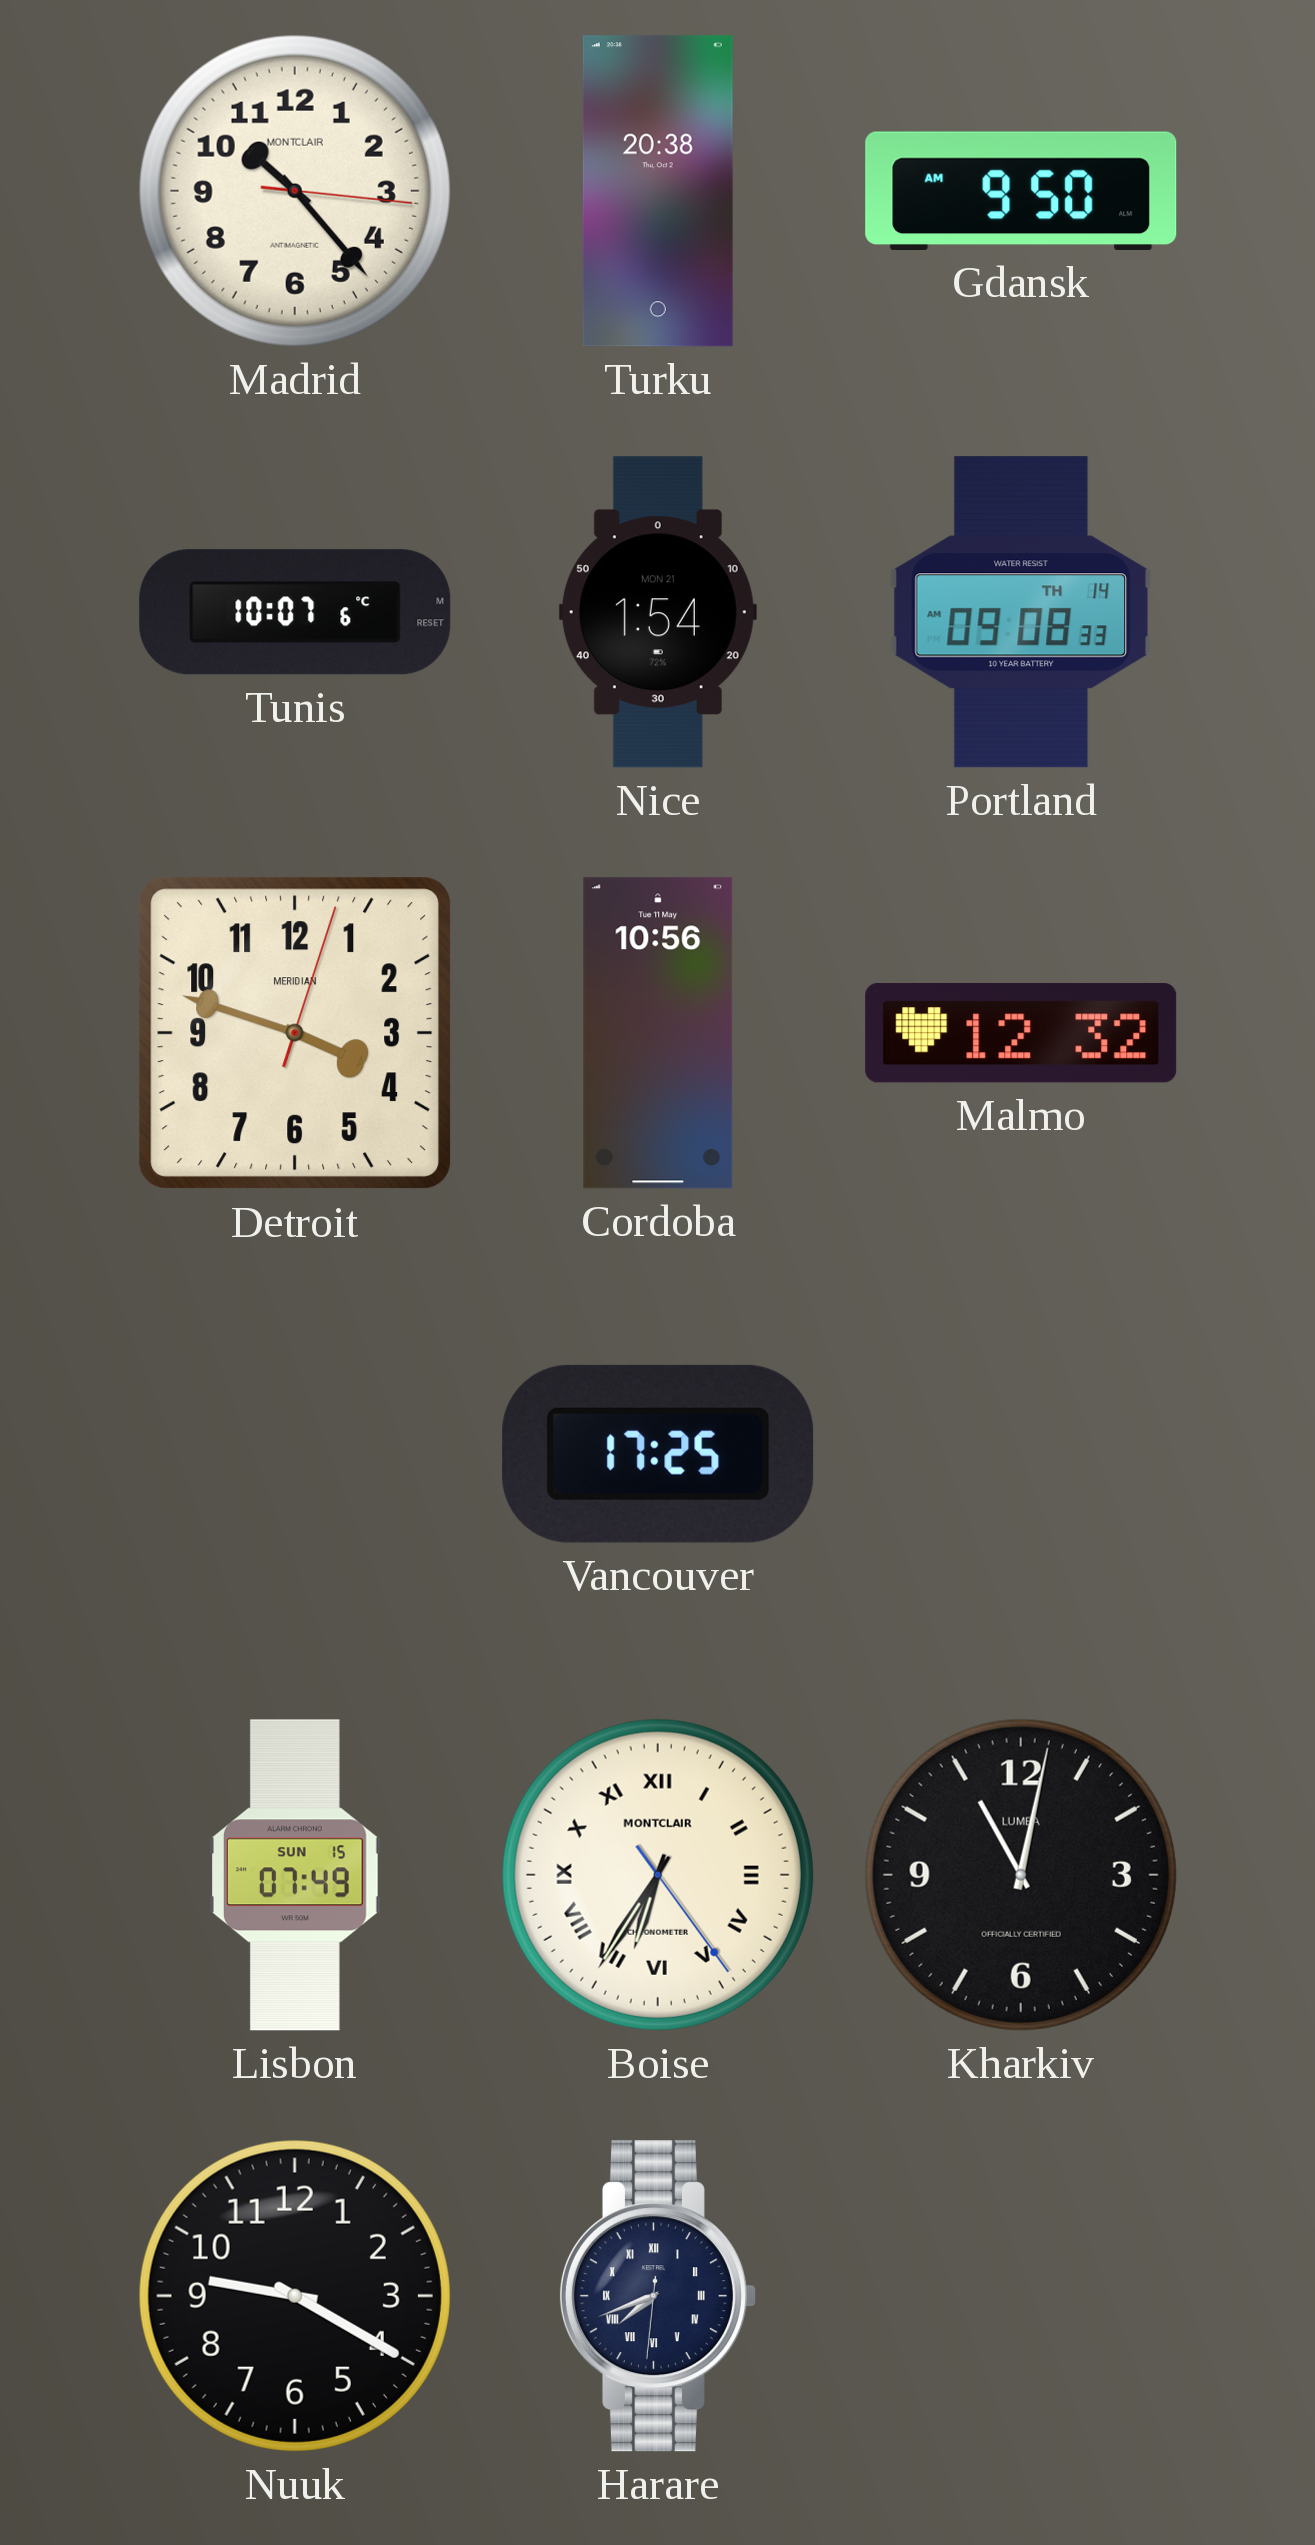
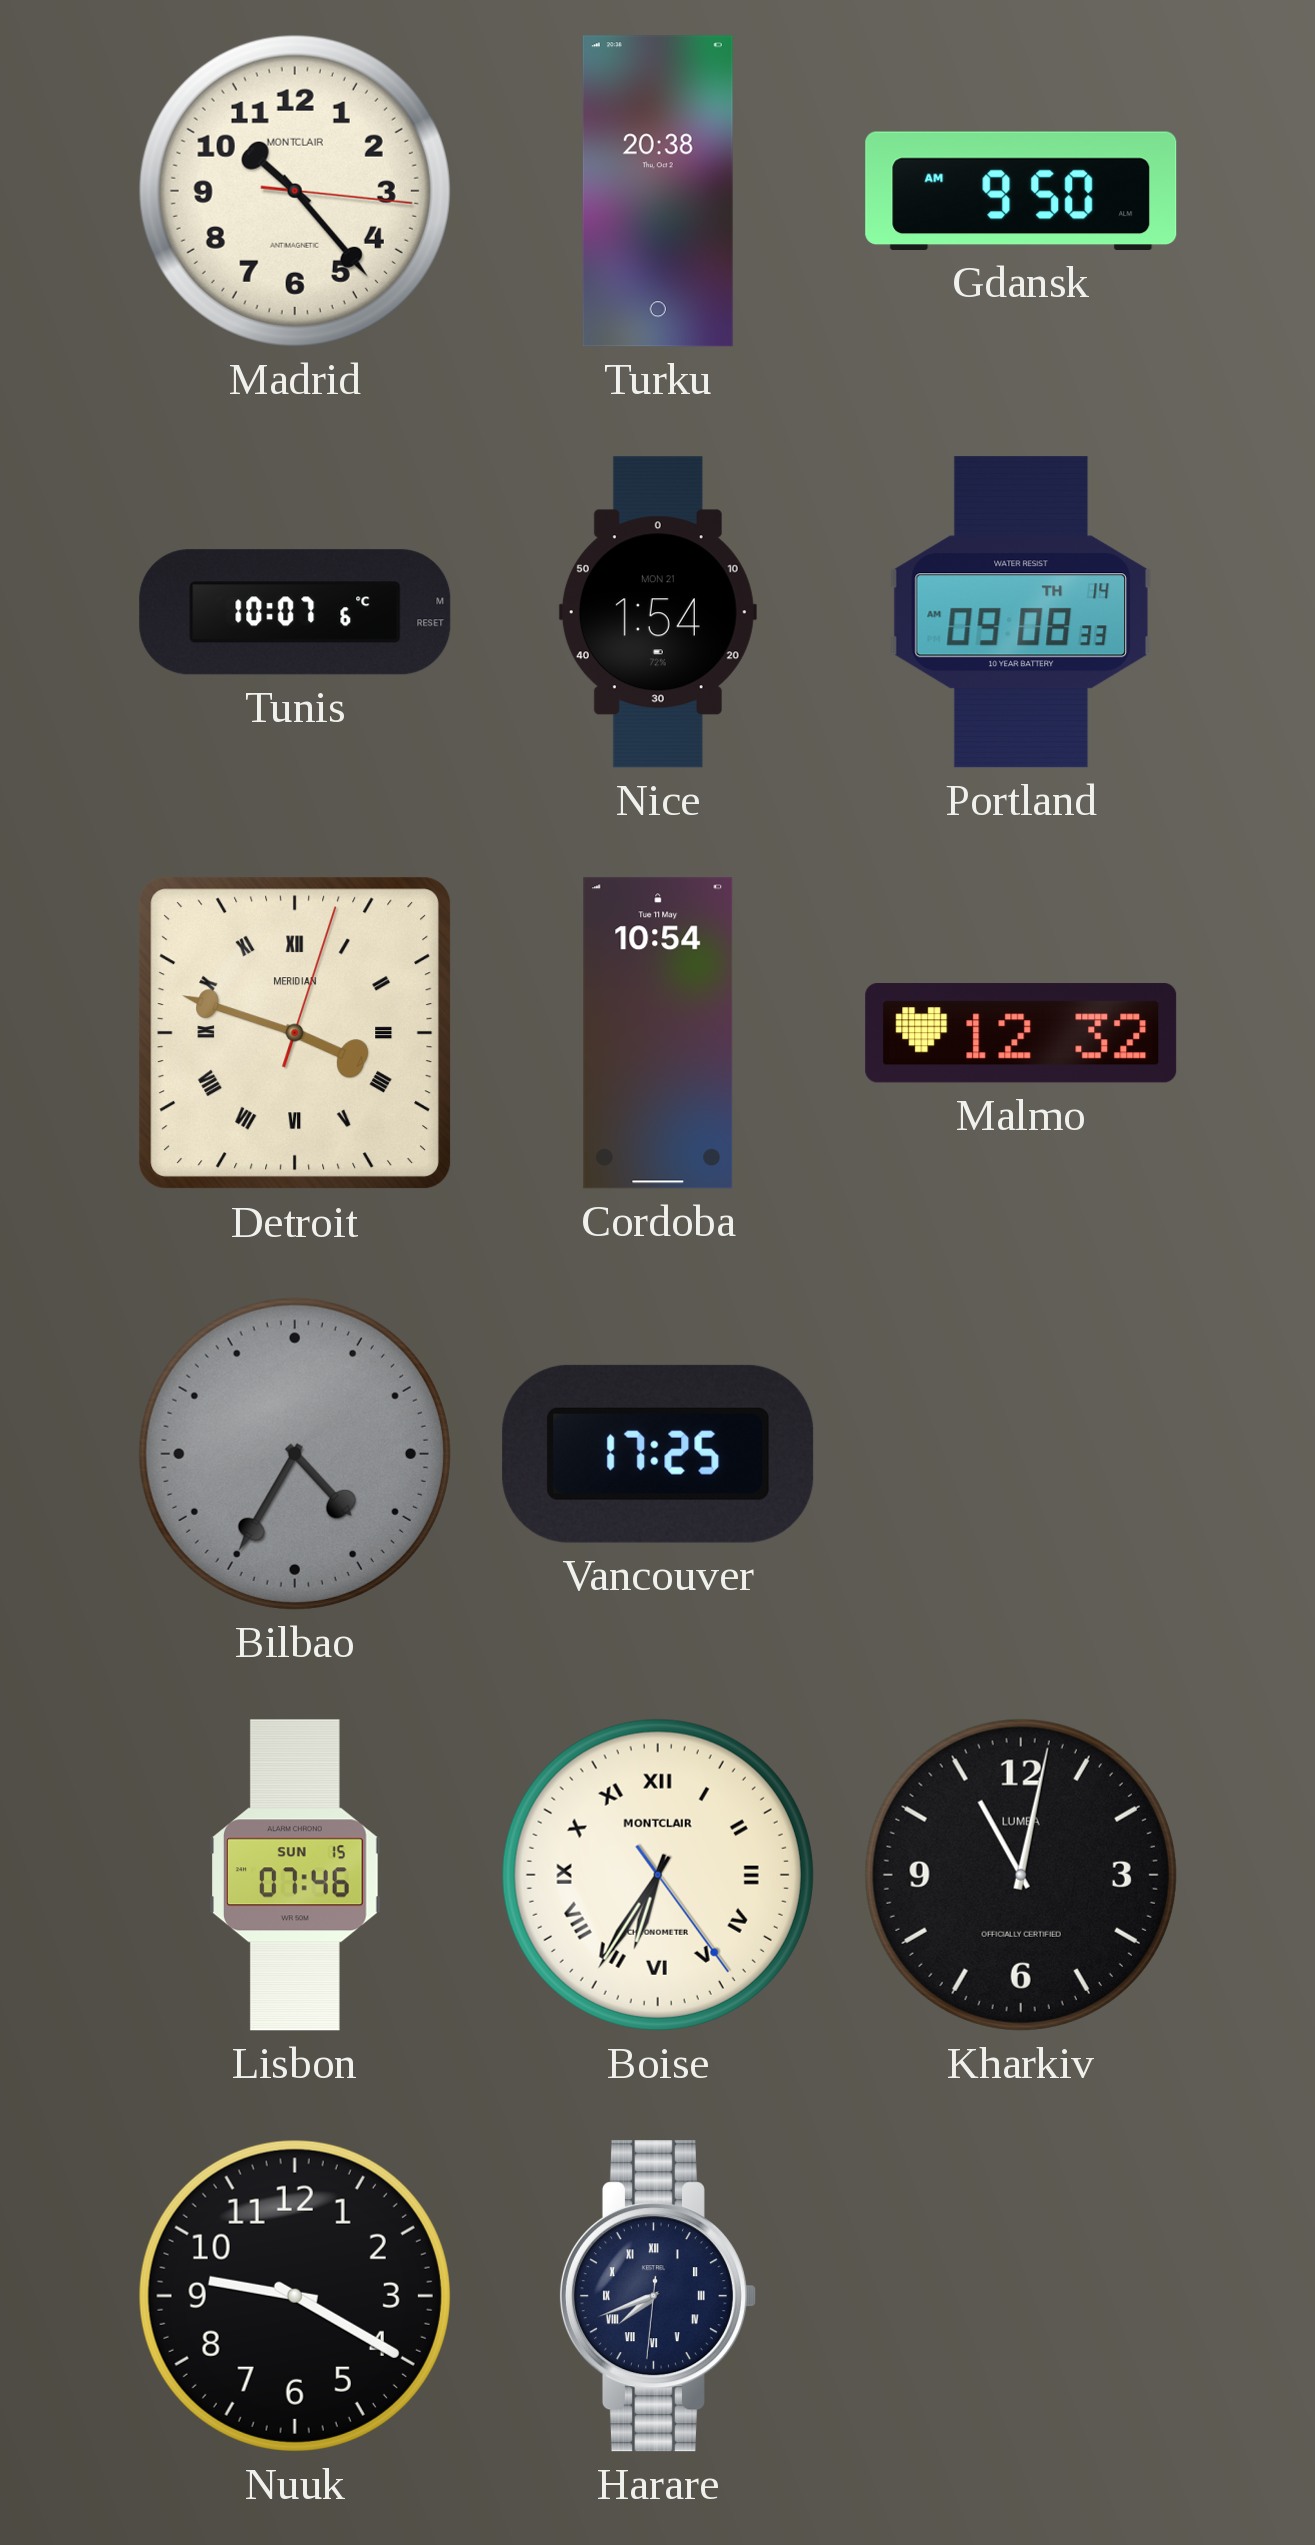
Detroit numerals: Arabic -> Roman (295, 1033)
Cordoba: 10:56 -> 10:54 (658, 1033)
Bilbao: none -> 4:35 (295, 1454)
Lisbon: 07:49 -> 07:46 (296, 1875)
